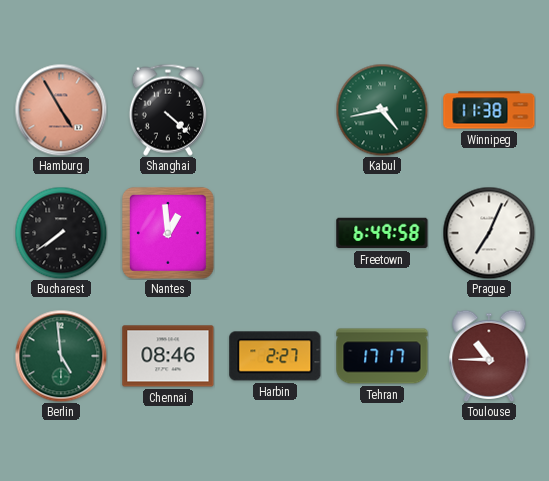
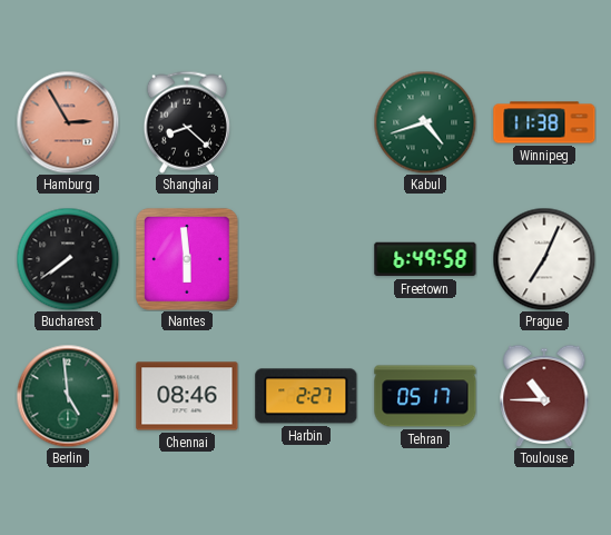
Hamburg: 4:55 -> 2:55 (68, 122)
Shanghai: 4:22 -> 8:22 (187, 122)
Kabul: 4:43 -> 4:42 (425, 122)
Nantes: 12:59 -> 5:59 (187, 259)
Tehran: 17:17 -> 05:17 (425, 396)
